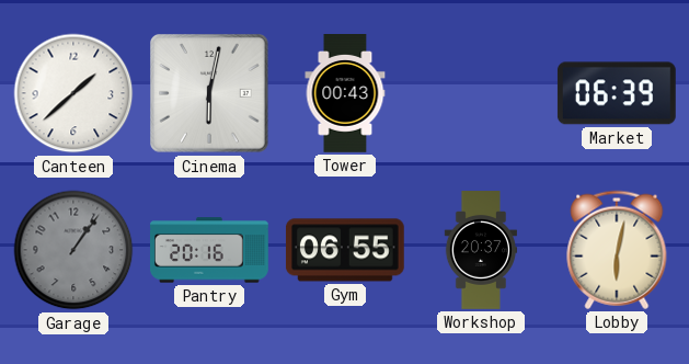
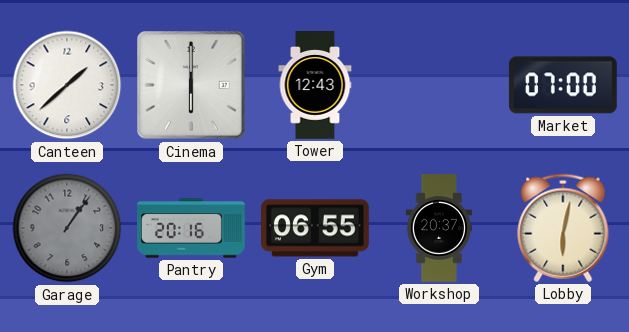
Cinema: 6:02 -> 6:00 (191, 85)
Tower: 00:43 -> 12:43 (315, 86)
Market: 06:39 -> 07:00 (563, 85)
